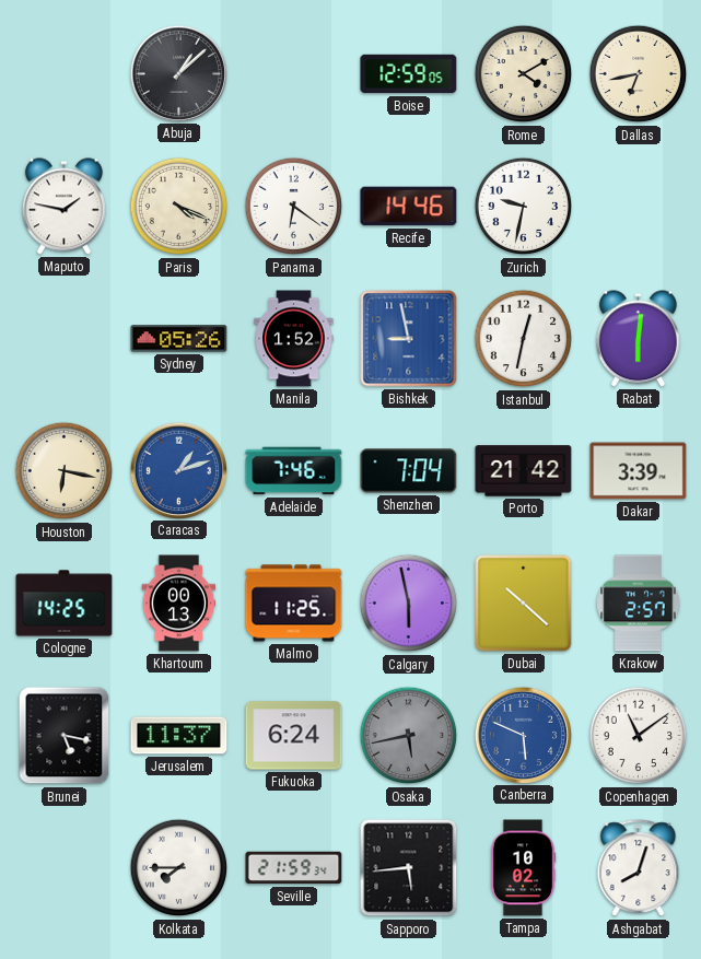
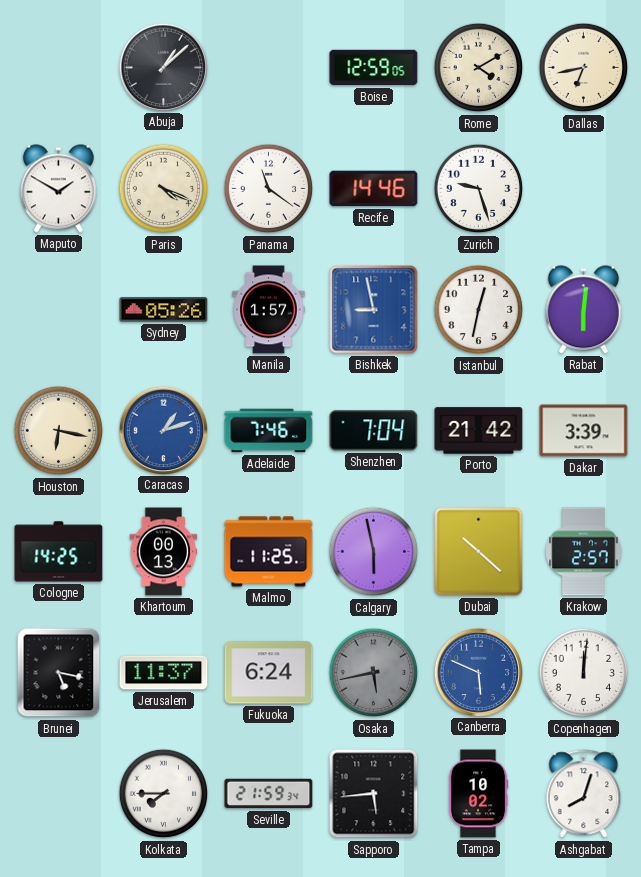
Maputo: 1:47 -> 1:50 (58, 189)
Panama: 6:21 -> 11:21 (269, 189)
Zurich: 9:32 -> 9:27 (479, 189)
Manila: 1:52 -> 1:57 (269, 310)
Copenhagen: 11:09 -> 12:01 (584, 673)
